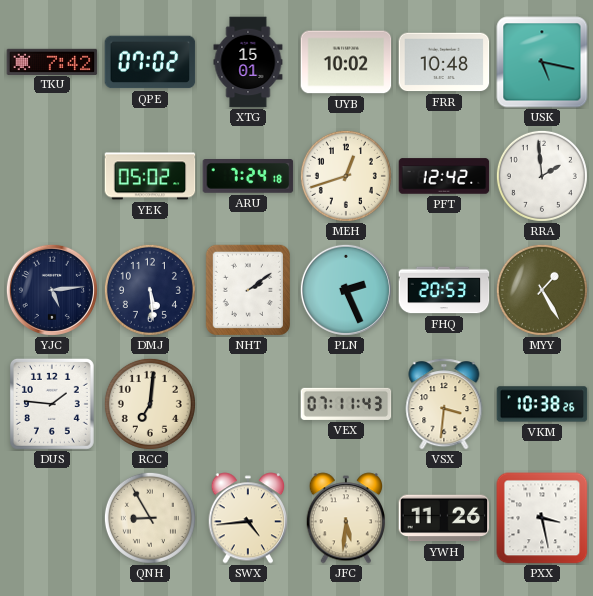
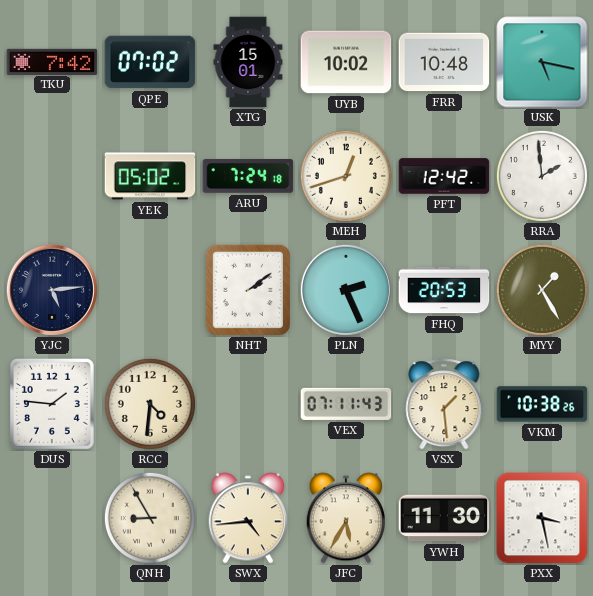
DMJ: 5:29 -> none (150, 290)
RCC: 7:01 -> 4:31 (150, 404)
VSX: 3:31 -> 1:29 (444, 404)
JFC: 5:31 -> 5:35 (345, 518)
YWH: 11:26 -> 11:30 (444, 518)
